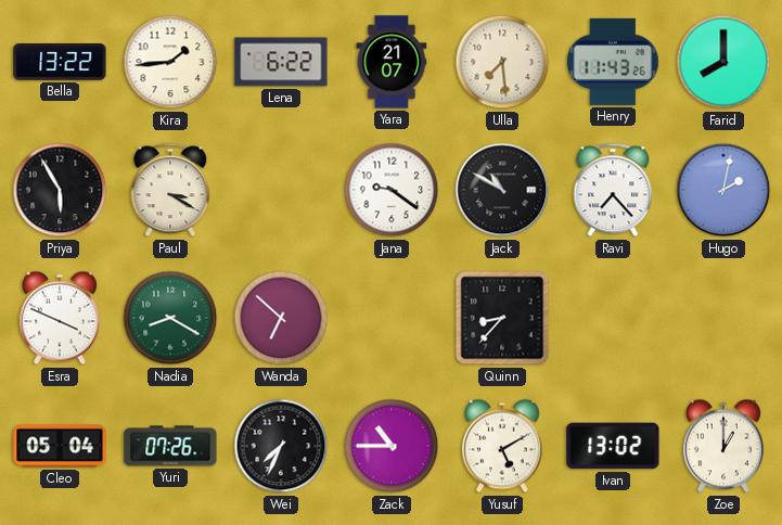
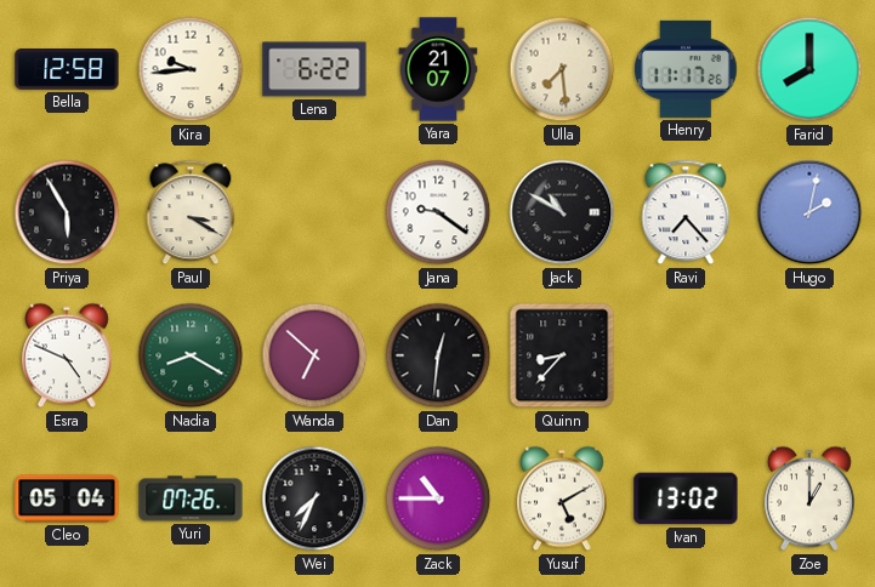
Bella: 13:22 -> 12:58 (67, 69)
Kira: 1:44 -> 9:44 (191, 69)
Henry: 11:43 -> 11:17 (686, 69)
Esra: 3:49 -> 4:49 (68, 355)
Dan: none -> 12:31 (438, 355)
